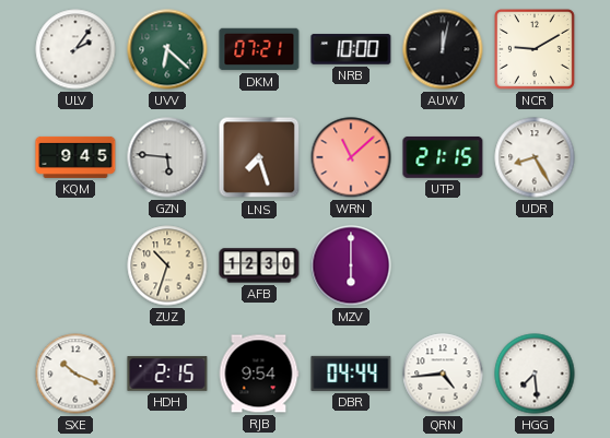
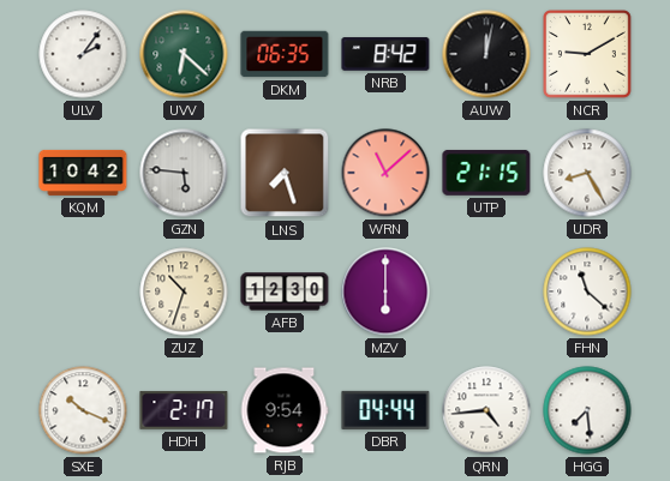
DKM: 07:21 -> 06:35 (285, 54)
NRB: 10:00 -> 8:42 (385, 54)
KQM: 9:45 -> 10:42 (83, 173)
FHN: none -> 11:22 (587, 291)
HDH: 2:15 -> 2:17 (184, 410)
